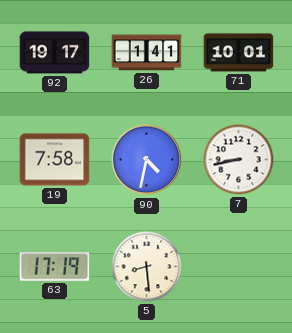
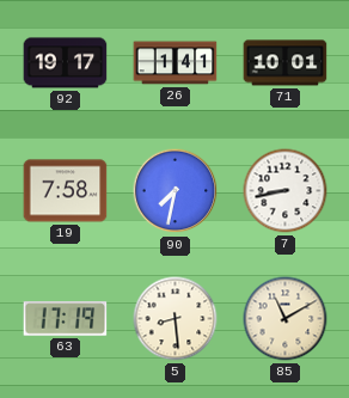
90: 4:32 -> 7:32 (176, 191)
85: none -> 11:10 (286, 319)
